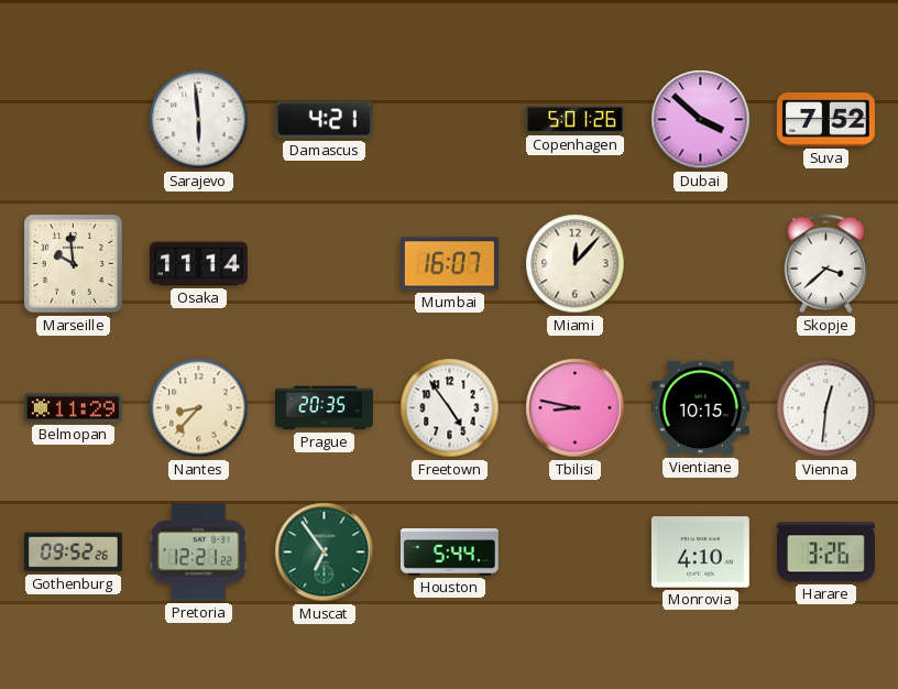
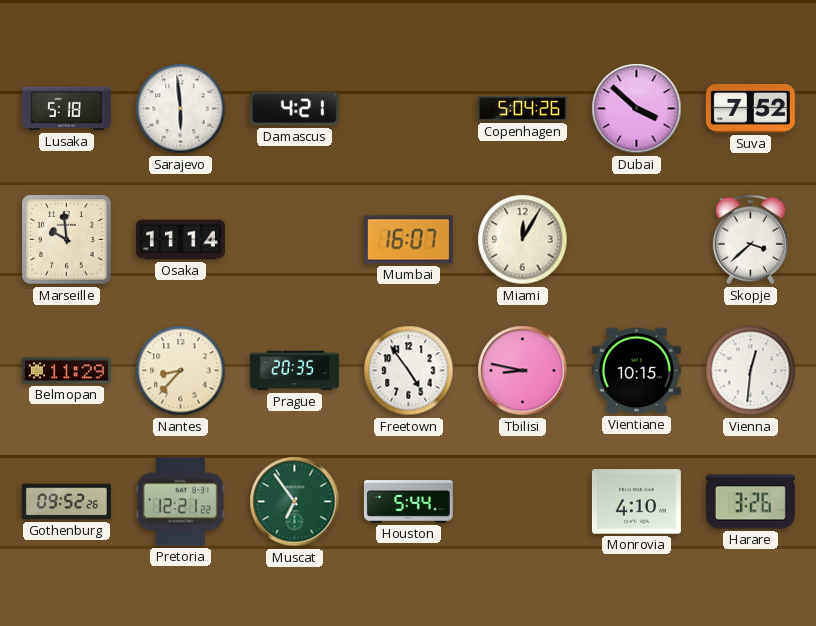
Lusaka: none -> 5:18 (66, 109)
Copenhagen: 5:01 -> 5:04 (522, 109)
Miami: 12:07 -> 12:05 (523, 240)
